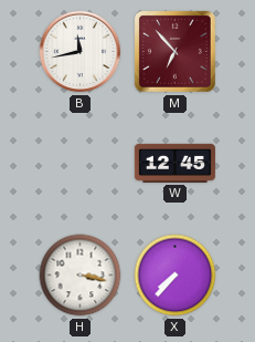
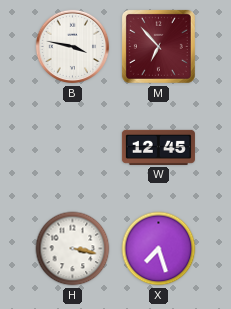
B: 11:43 -> 3:47 (73, 47)
X: 7:37 -> 7:27 (159, 249)
